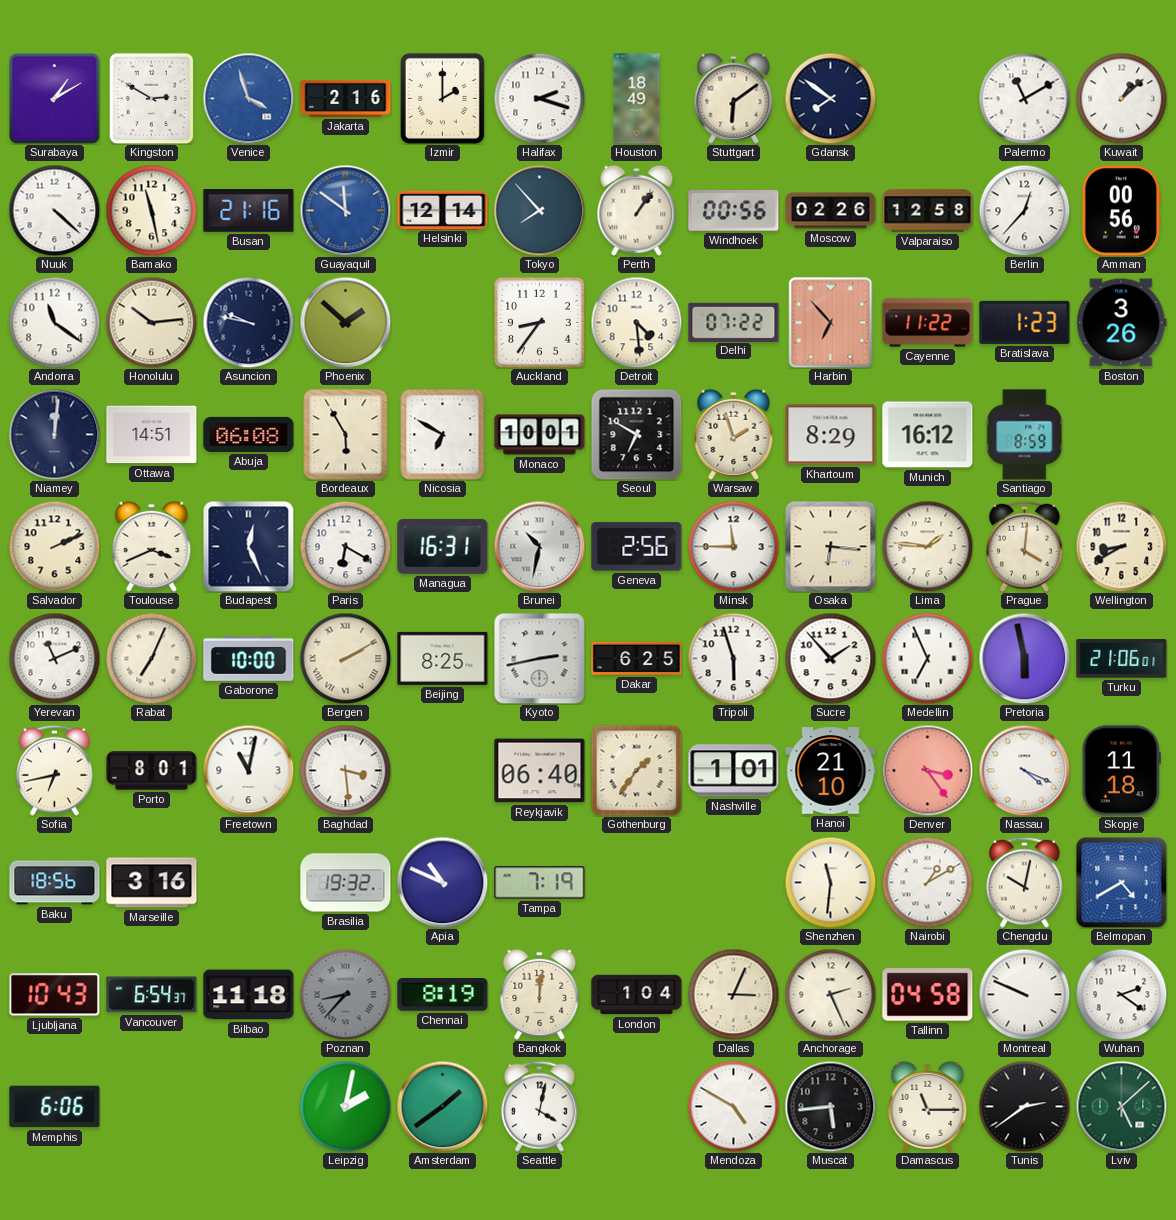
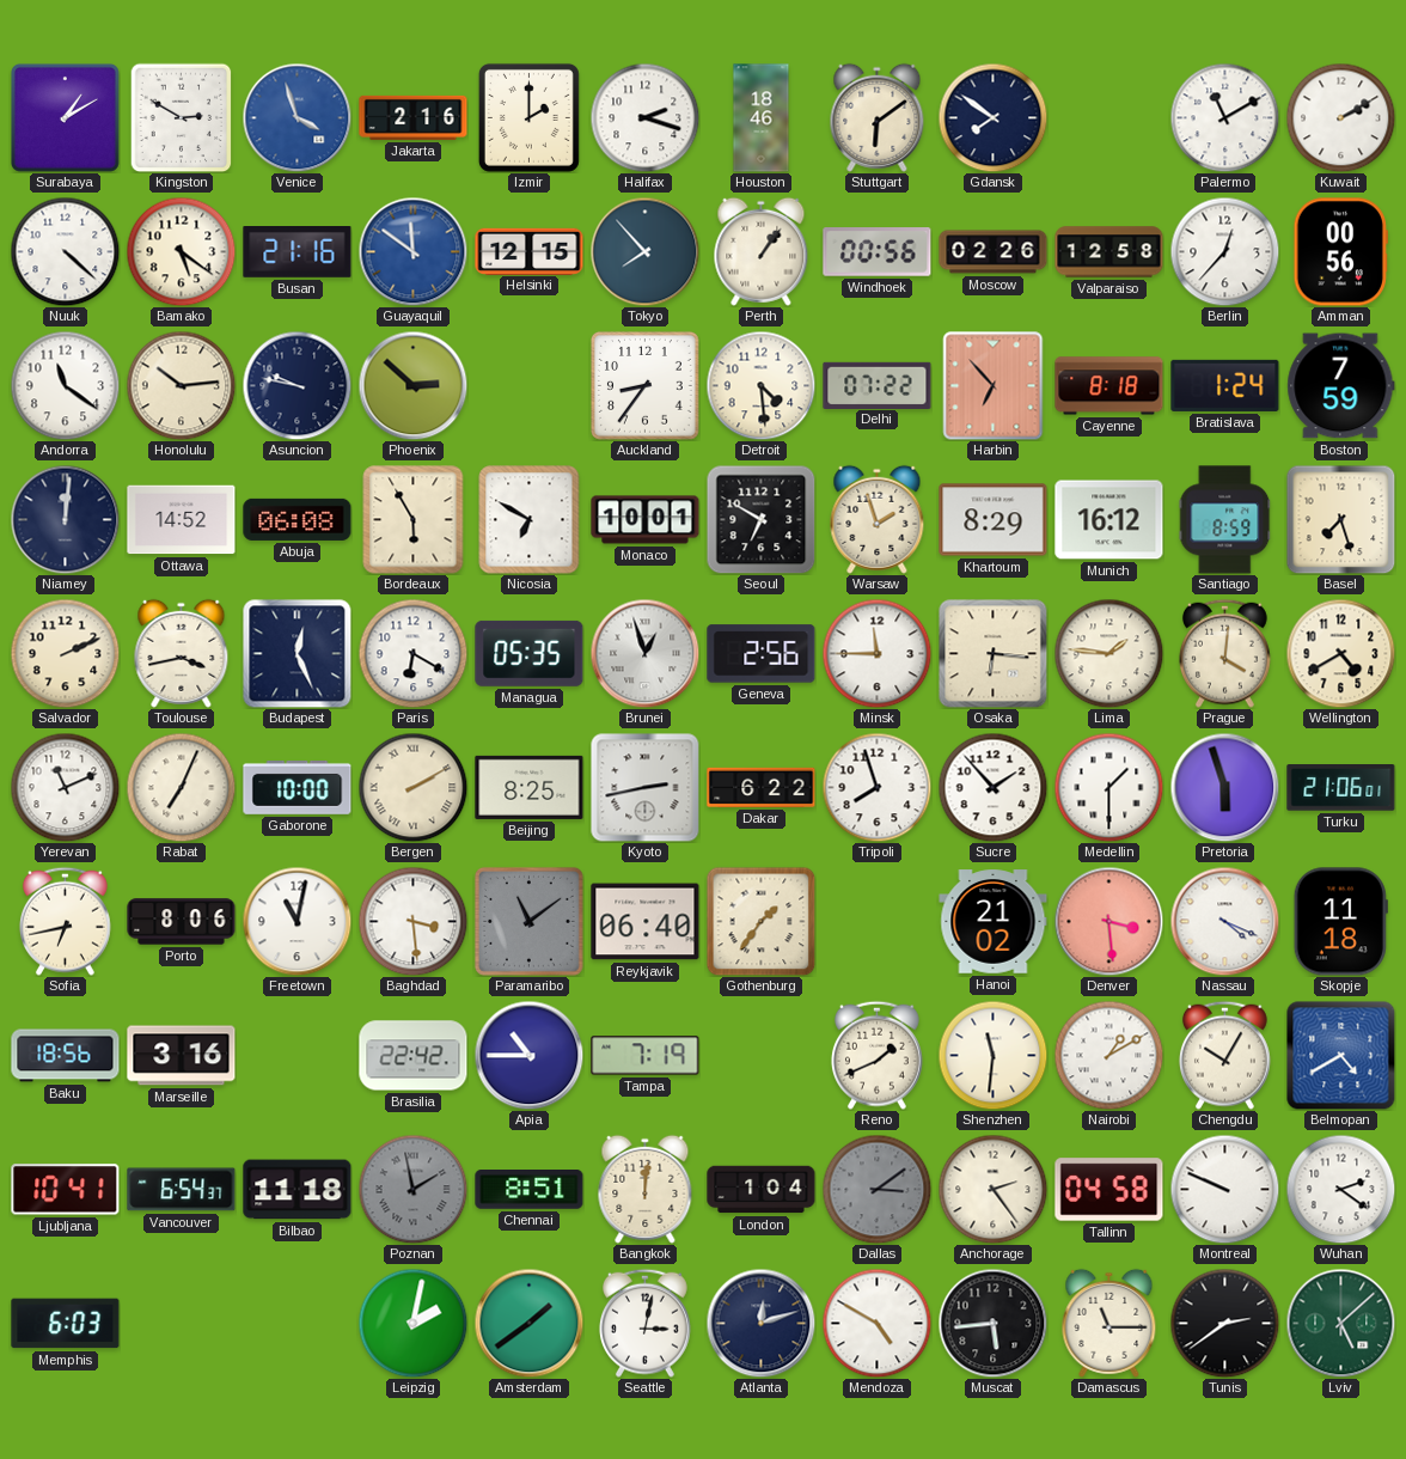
Houston: 18:49 -> 18:46 (762, 118)
Kuwait: 1:08 -> 2:10 (1340, 117)
Bamako: 11:28 -> 5:21 (181, 251)
Helsinki: 12:14 -> 12:15 (530, 251)
Phoenix: 1:52 -> 2:52 (412, 385)
Cayenne: 11:22 -> 8:18 (1109, 386)
Bratislava: 1:23 -> 1:24 (1225, 385)
Boston: 3:26 -> 7:59 (1341, 386)
Ottawa: 14:51 -> 14:52 (182, 520)
Basel: none -> 7:27 (1340, 519)
Toulouse: 3:41 -> 3:43 (182, 653)
Managua: 16:31 -> 05:35 (530, 653)
Brunei: 10:32 -> 12:57 (644, 653)
Wellington: 8:40 -> 4:40 (1340, 653)
Dakar: 6:25 -> 6:22 (762, 787)
Tripoli: 5:57 -> 7:57 (876, 787)
Medellin: 6:56 -> 1:30 (1108, 787)
Pretoria: 5:58 -> 5:57 (1224, 787)
Porto: 8:01 -> 8:06 (182, 922)
Paramaribo: none -> 11:09 (528, 921)
Nashville: 1:01 -> none (734, 771)
Hanoi: 21:10 -> 21:02 (994, 922)
Denver: 3:24 -> 3:29 (1108, 921)
Brasilia: 19:32 -> 22:42 (414, 1056)
Apia: 10:49 -> 10:45 (528, 1055)
Reno: none -> 1:41 (876, 1055)
Chengdu: 10:02 -> 10:05 (1224, 1055)
Ljubljana: 10:43 -> 10:41 (66, 1190)
Poznan: 8:37 -> 1:58 (412, 1189)
Chennai: 8:19 -> 8:51 (530, 1190)
Dallas: 3:04 -> 3:09 (876, 1189)
Dallas dial: cream -> grey (876, 1189)
Anchorage: 2:26 -> 2:24 (992, 1189)
Memphis: 6:06 -> 6:03 (66, 1324)
Seattle: 4:02 -> 3:02 (644, 1323)
Atlanta: none -> 12:12 (760, 1323)
